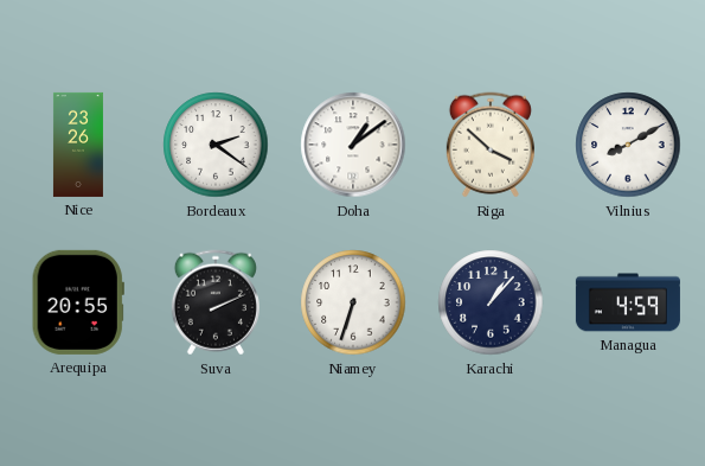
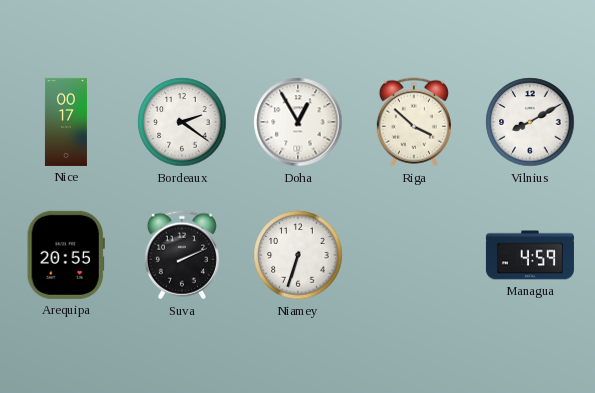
Nice: 23:26 -> 00:17 (66, 122)
Doha: 1:09 -> 12:55 (298, 122)
Karachi: 1:07 -> none (491, 302)
